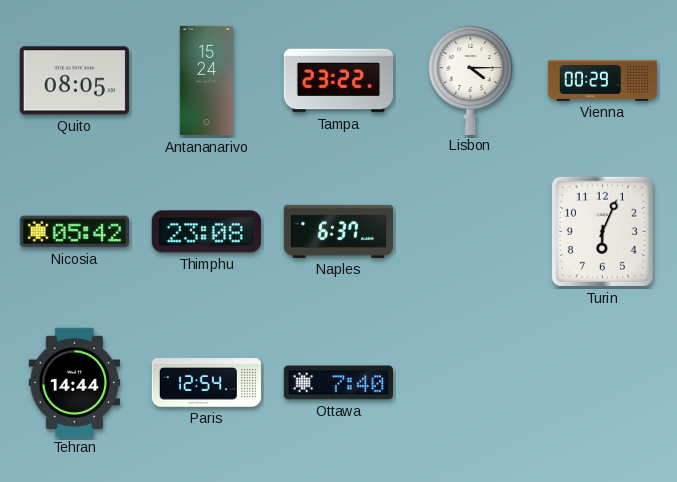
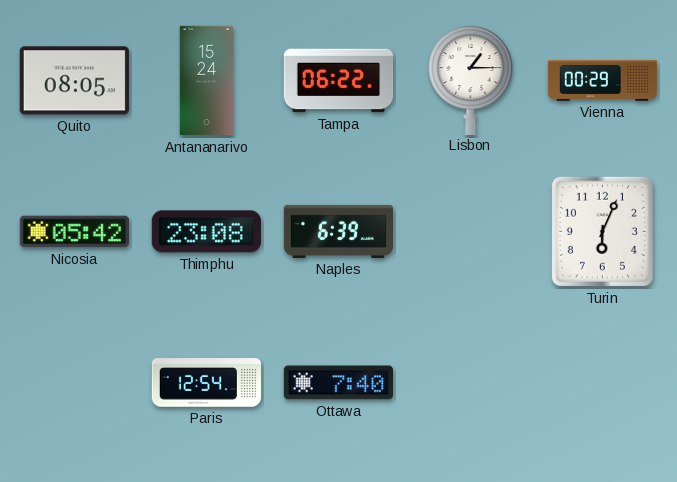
Tampa: 23:22 -> 06:22 (339, 81)
Lisbon: 4:15 -> 1:15 (471, 79)
Naples: 6:37 -> 6:39 (339, 231)
Tehran: 14:44 -> none (75, 382)
